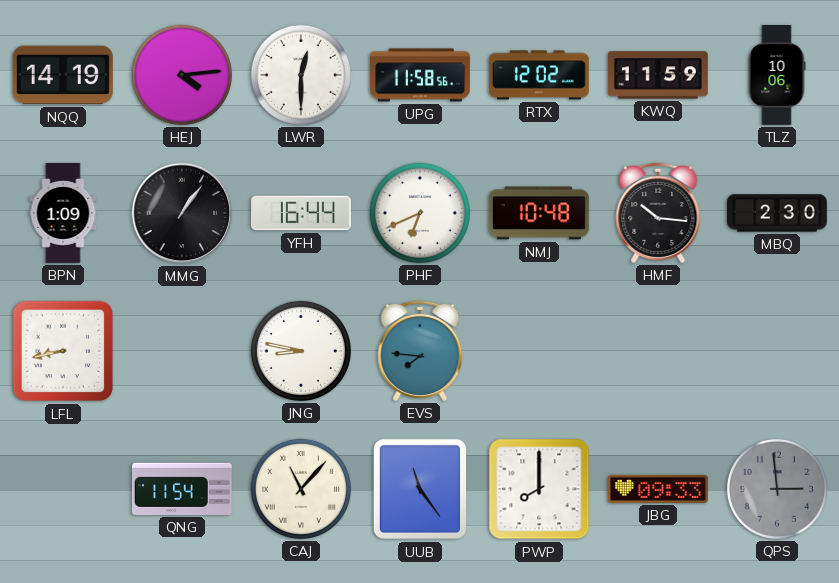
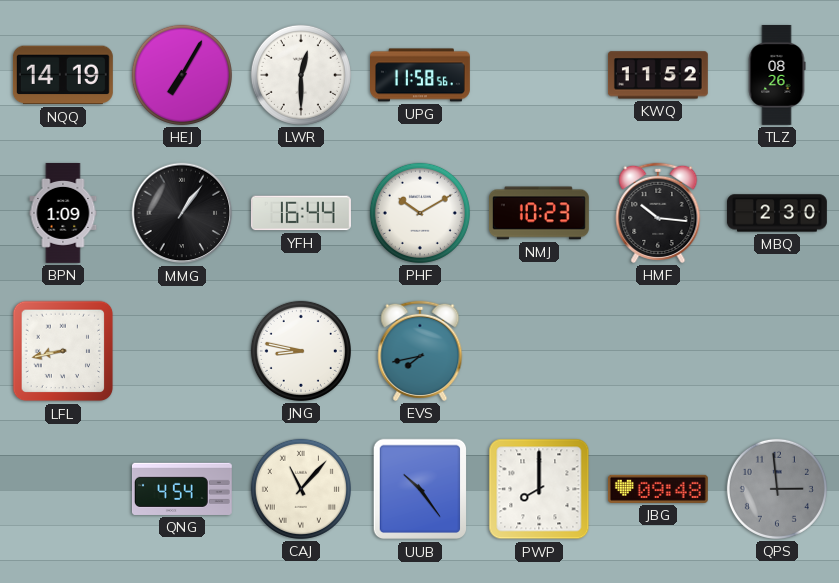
HEJ: 4:14 -> 7:05 (182, 75)
RTX: 12:02 -> none (539, 75)
KWQ: 11:59 -> 11:52 (658, 75)
TLZ: 10:06 -> 08:26 (777, 75)
PHF: 6:41 -> 10:10 (420, 213)
NMJ: 10:48 -> 10:23 (539, 213)
EVS: 7:46 -> 7:43 (420, 351)
QNG: 11:54 -> 4:54 (182, 489)
UUB: 11:24 -> 10:24 (419, 489)
JBG: 09:33 -> 09:48 (658, 489)
